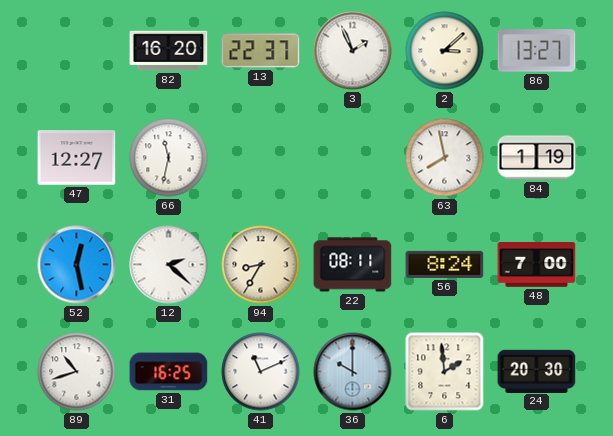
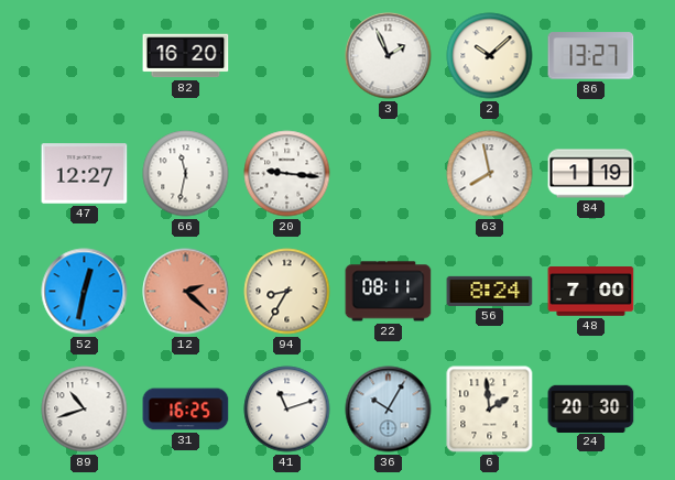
13: 22:37 -> none (261, 51)
2: 3:08 -> 10:08 (490, 56)
20: none -> 9:16 (287, 174)
52: 12:28 -> 12:32 (85, 292)
12 dial: white -> salmon (186, 292)
41: 11:11 -> 11:12 (287, 410)
36: 10:00 -> 10:05 (389, 410)
